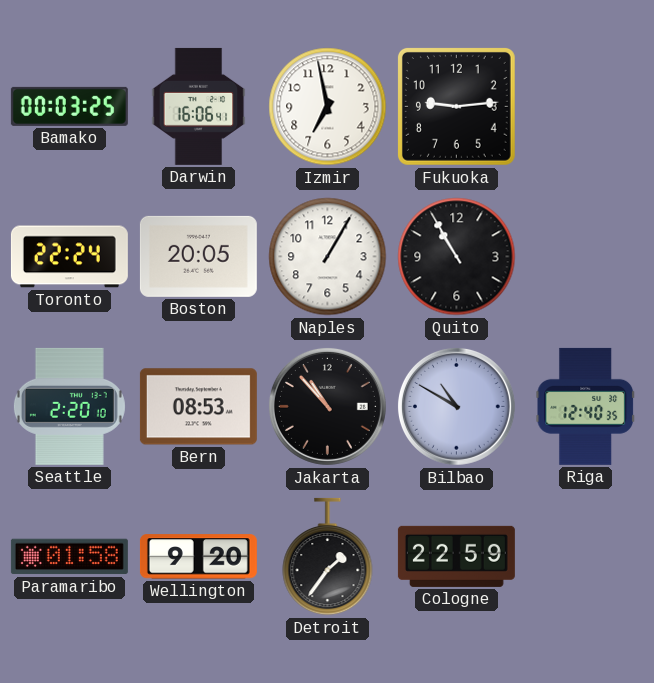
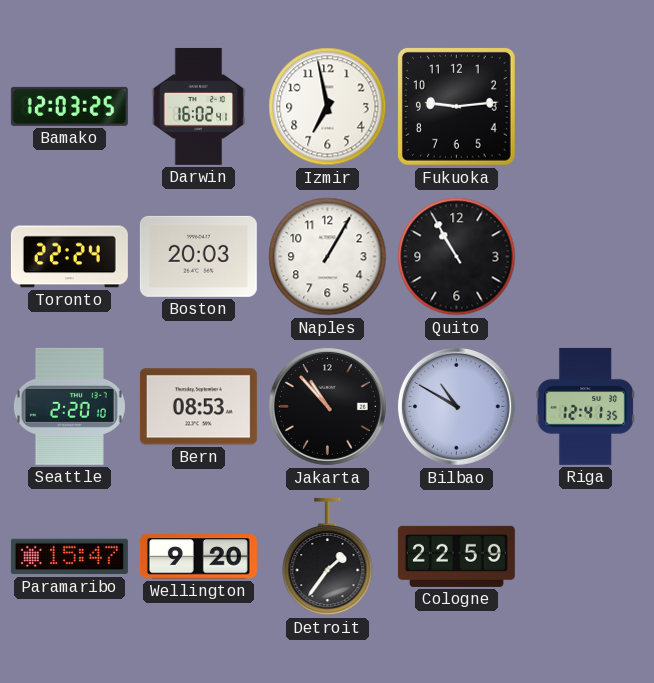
Bamako: 00:03 -> 12:03 (69, 106)
Darwin: 16:06 -> 16:02 (199, 106)
Boston: 20:05 -> 20:03 (198, 256)
Riga: 12:40 -> 12:41 (586, 406)
Paramaribo: 01:58 -> 15:47 (69, 557)
